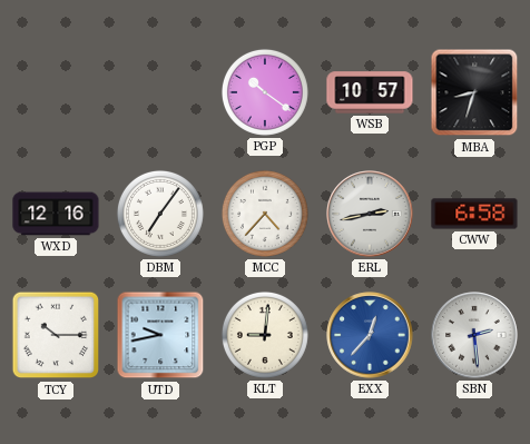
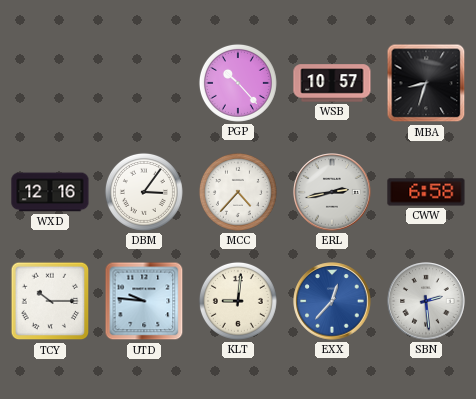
PGP: 10:21 -> 10:23 (238, 83)
DBM: 7:06 -> 3:06 (144, 192)
UTD: 9:43 -> 9:46 (144, 301)
